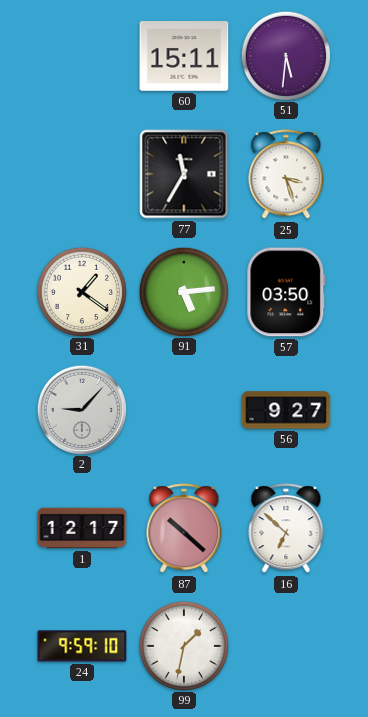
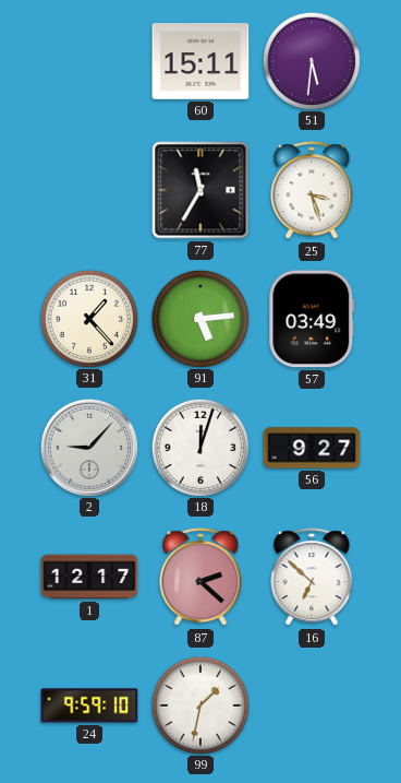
31: 1:21 -> 1:23 (88, 318)
57: 03:50 -> 03:49 (312, 319)
18: none -> 12:03 (199, 447)
87: 10:22 -> 2:22 (200, 578)
